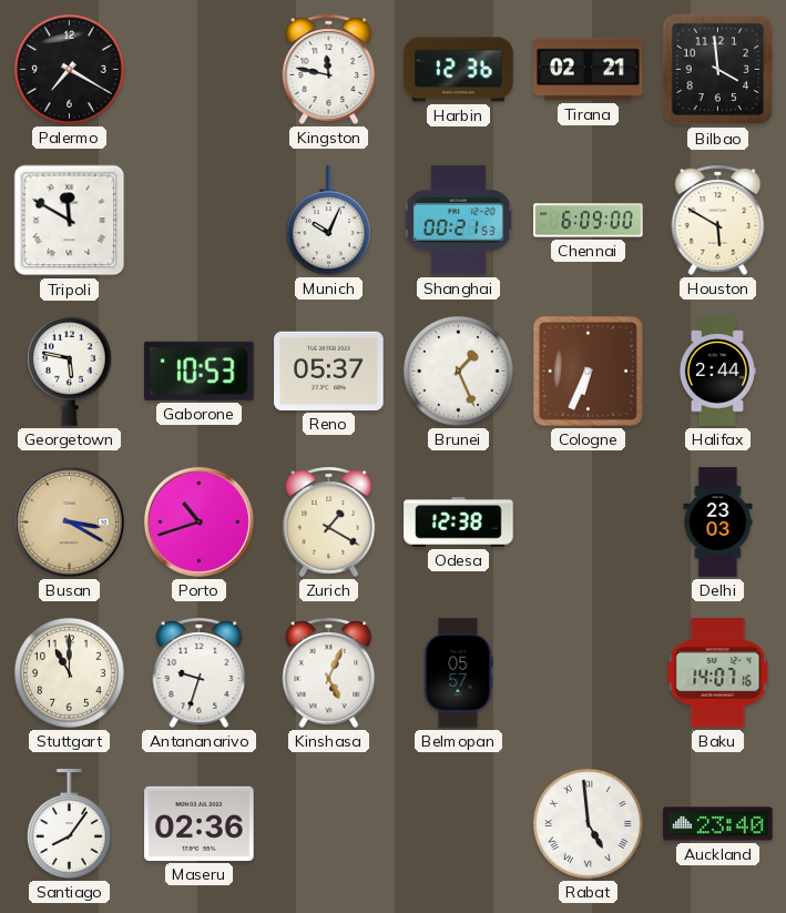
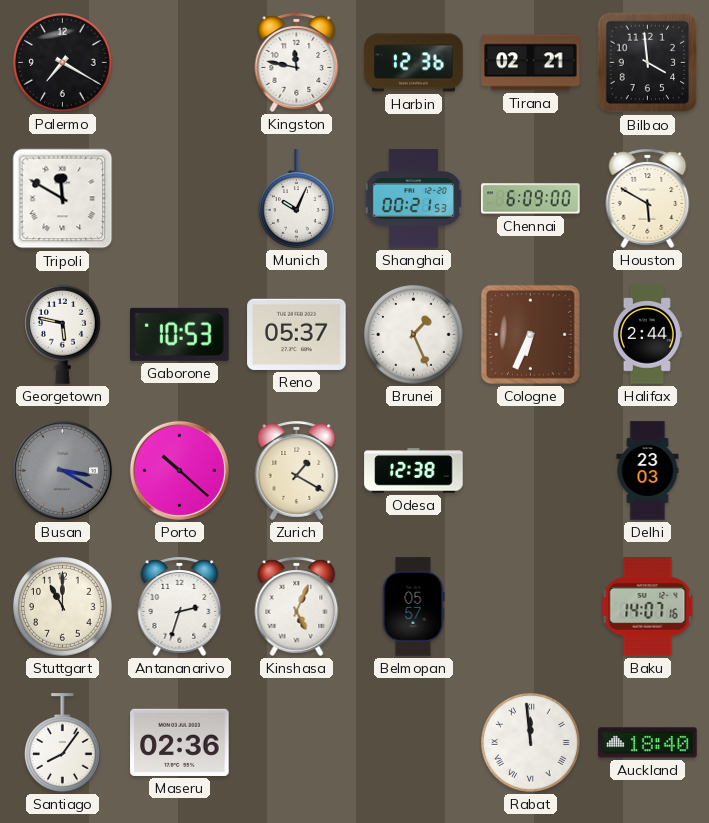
Busan dial: champagne -> grey (62, 470)
Porto: 10:42 -> 10:22 (179, 470)
Antananarivo: 9:33 -> 2:33 (180, 606)
Rabat: 4:59 -> 11:59 (531, 743)
Auckland: 23:40 -> 18:40 (648, 743)
